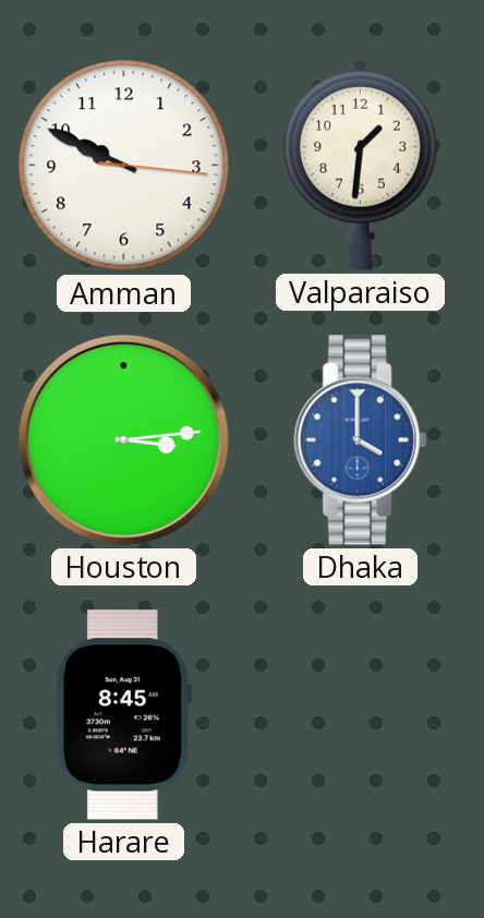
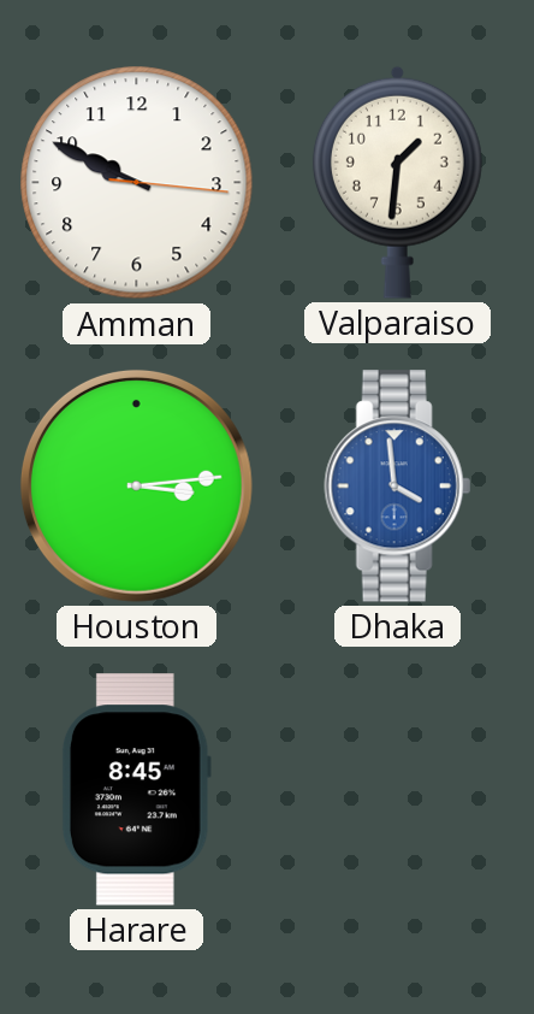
Dhaka: 4:00 -> 3:59 (397, 487)
